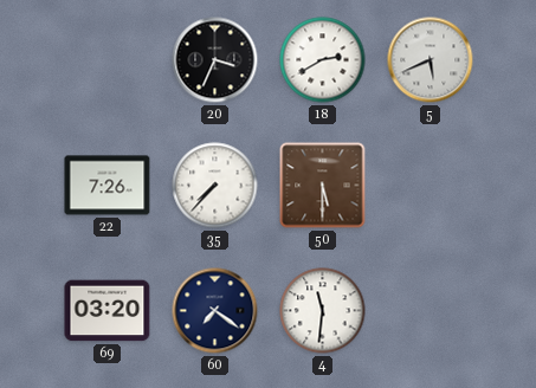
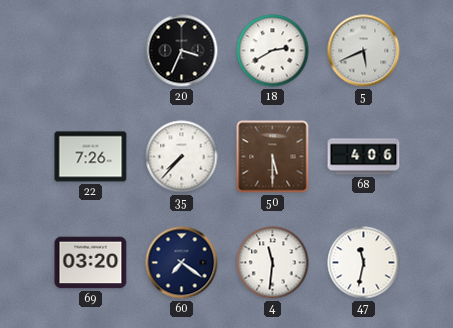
68: none -> 4:06 (364, 157)
47: none -> 11:32 (364, 263)
